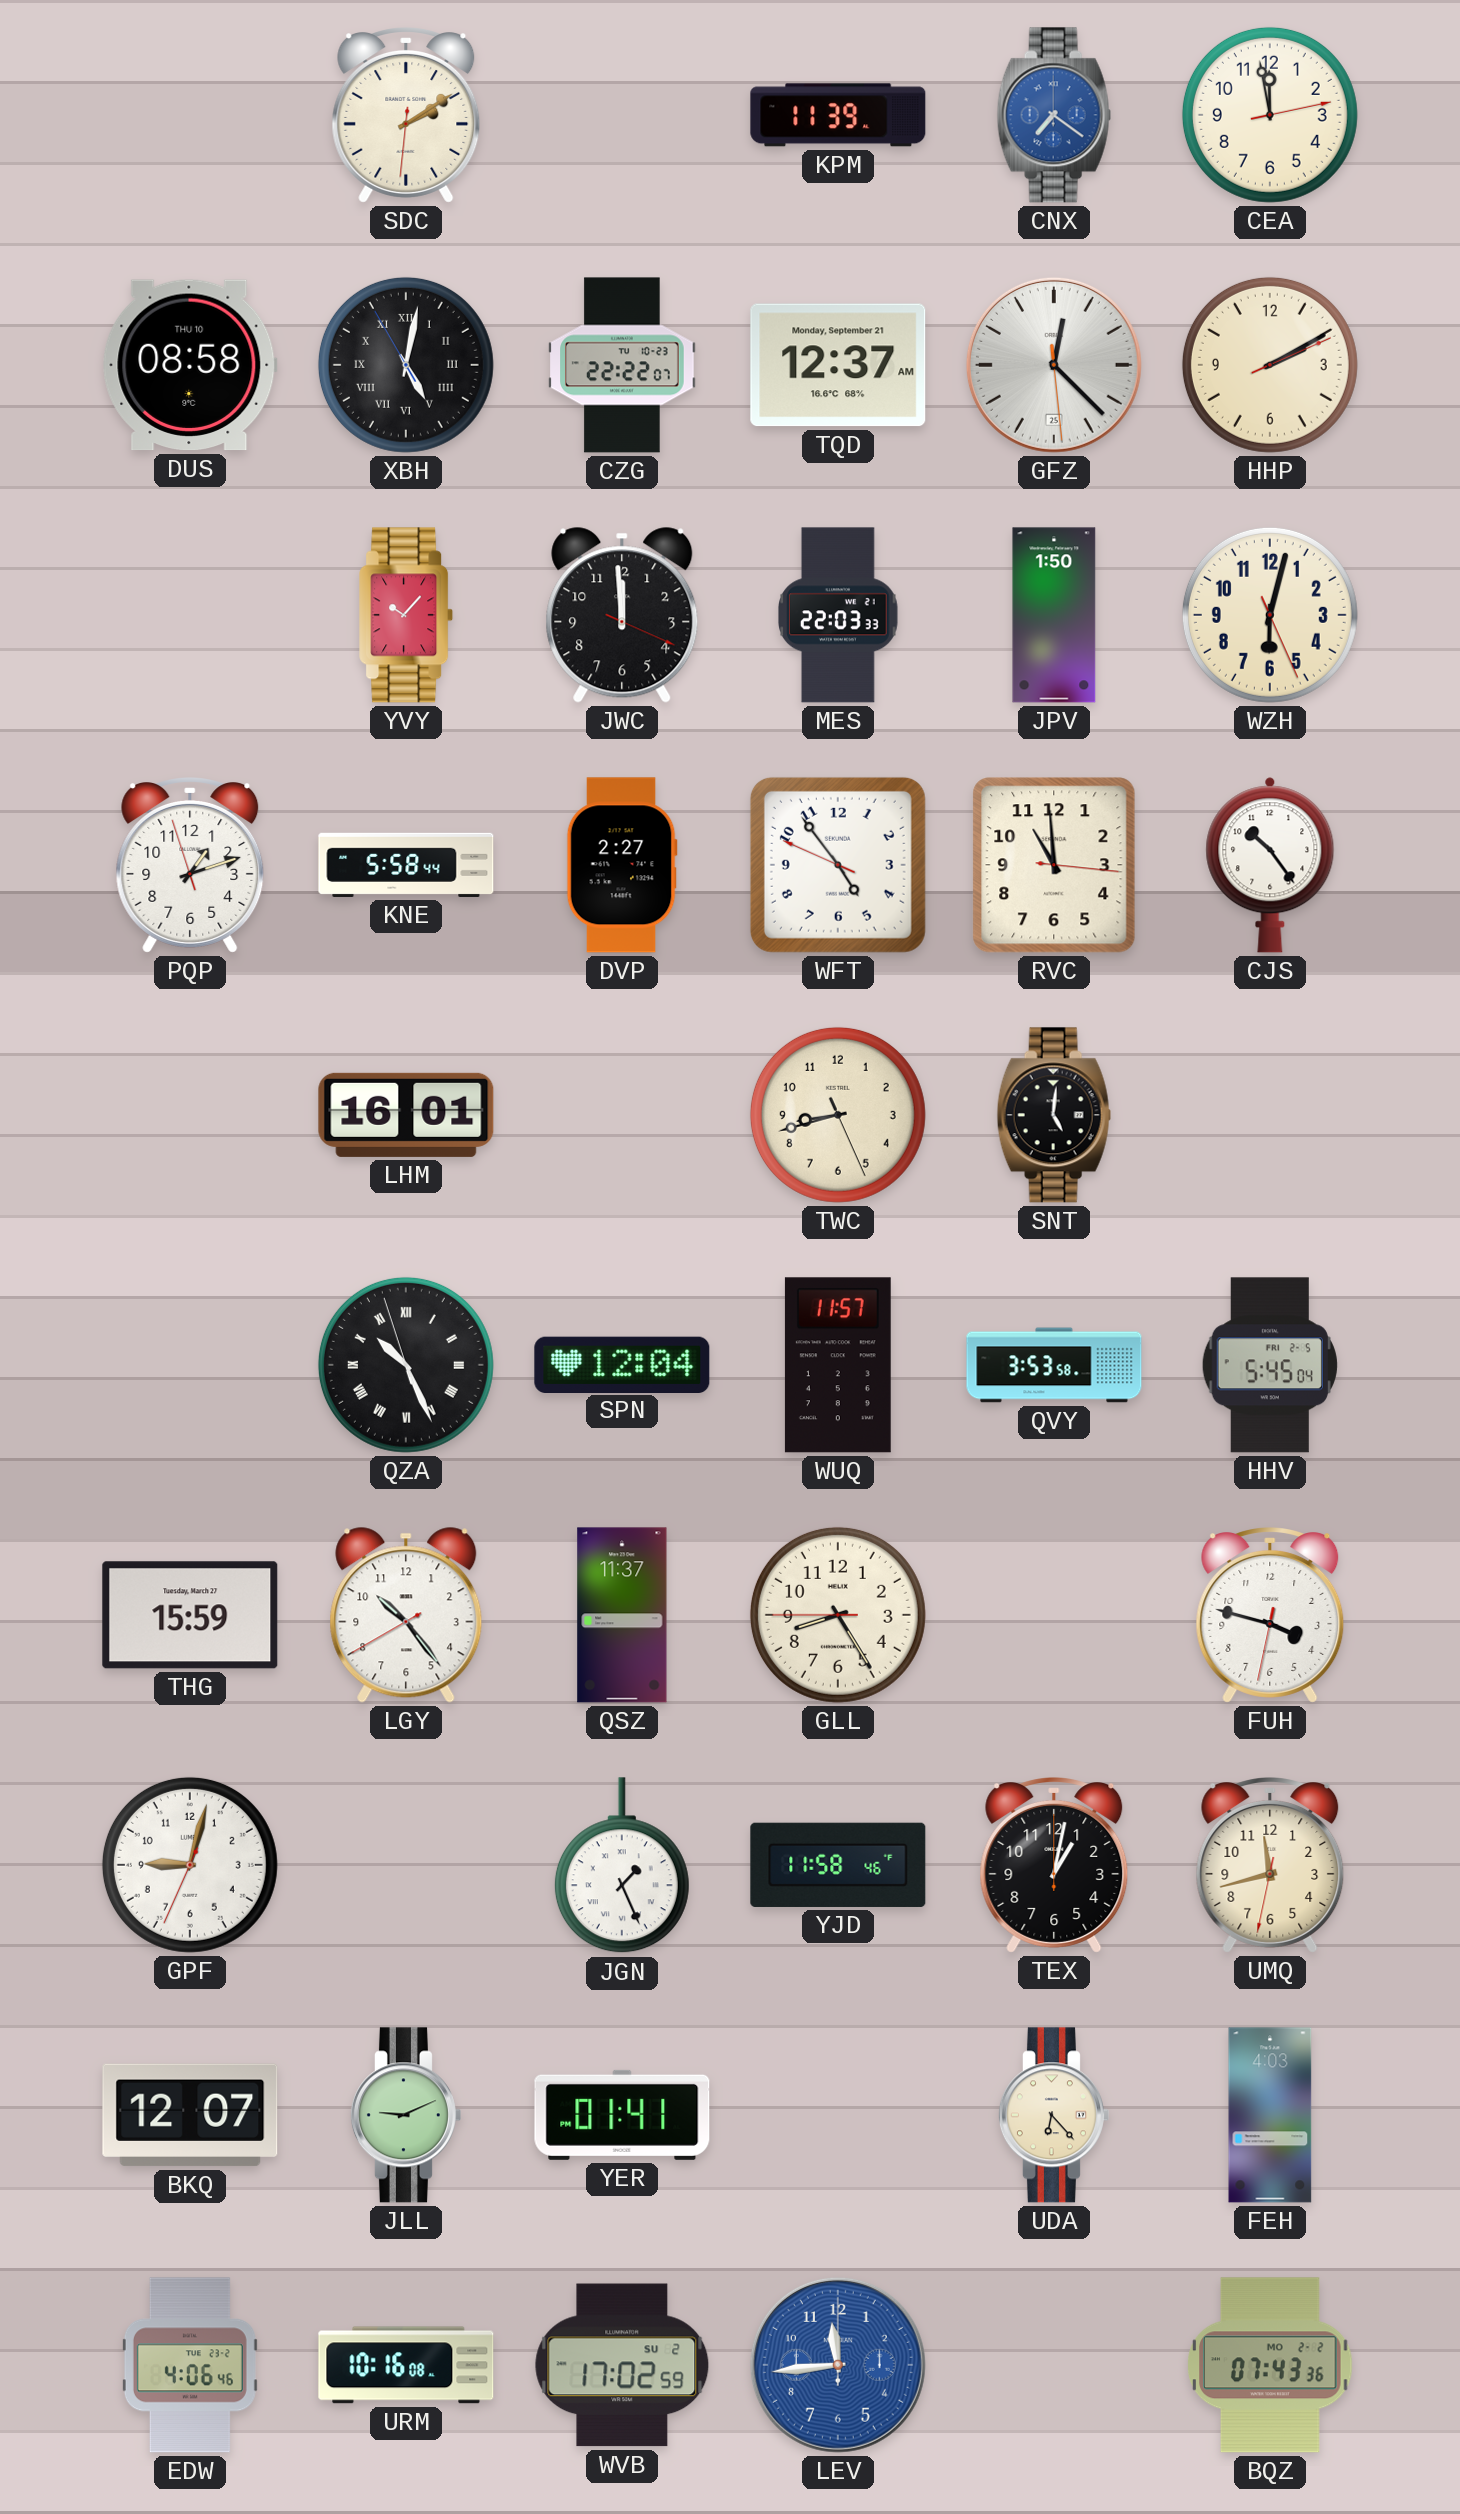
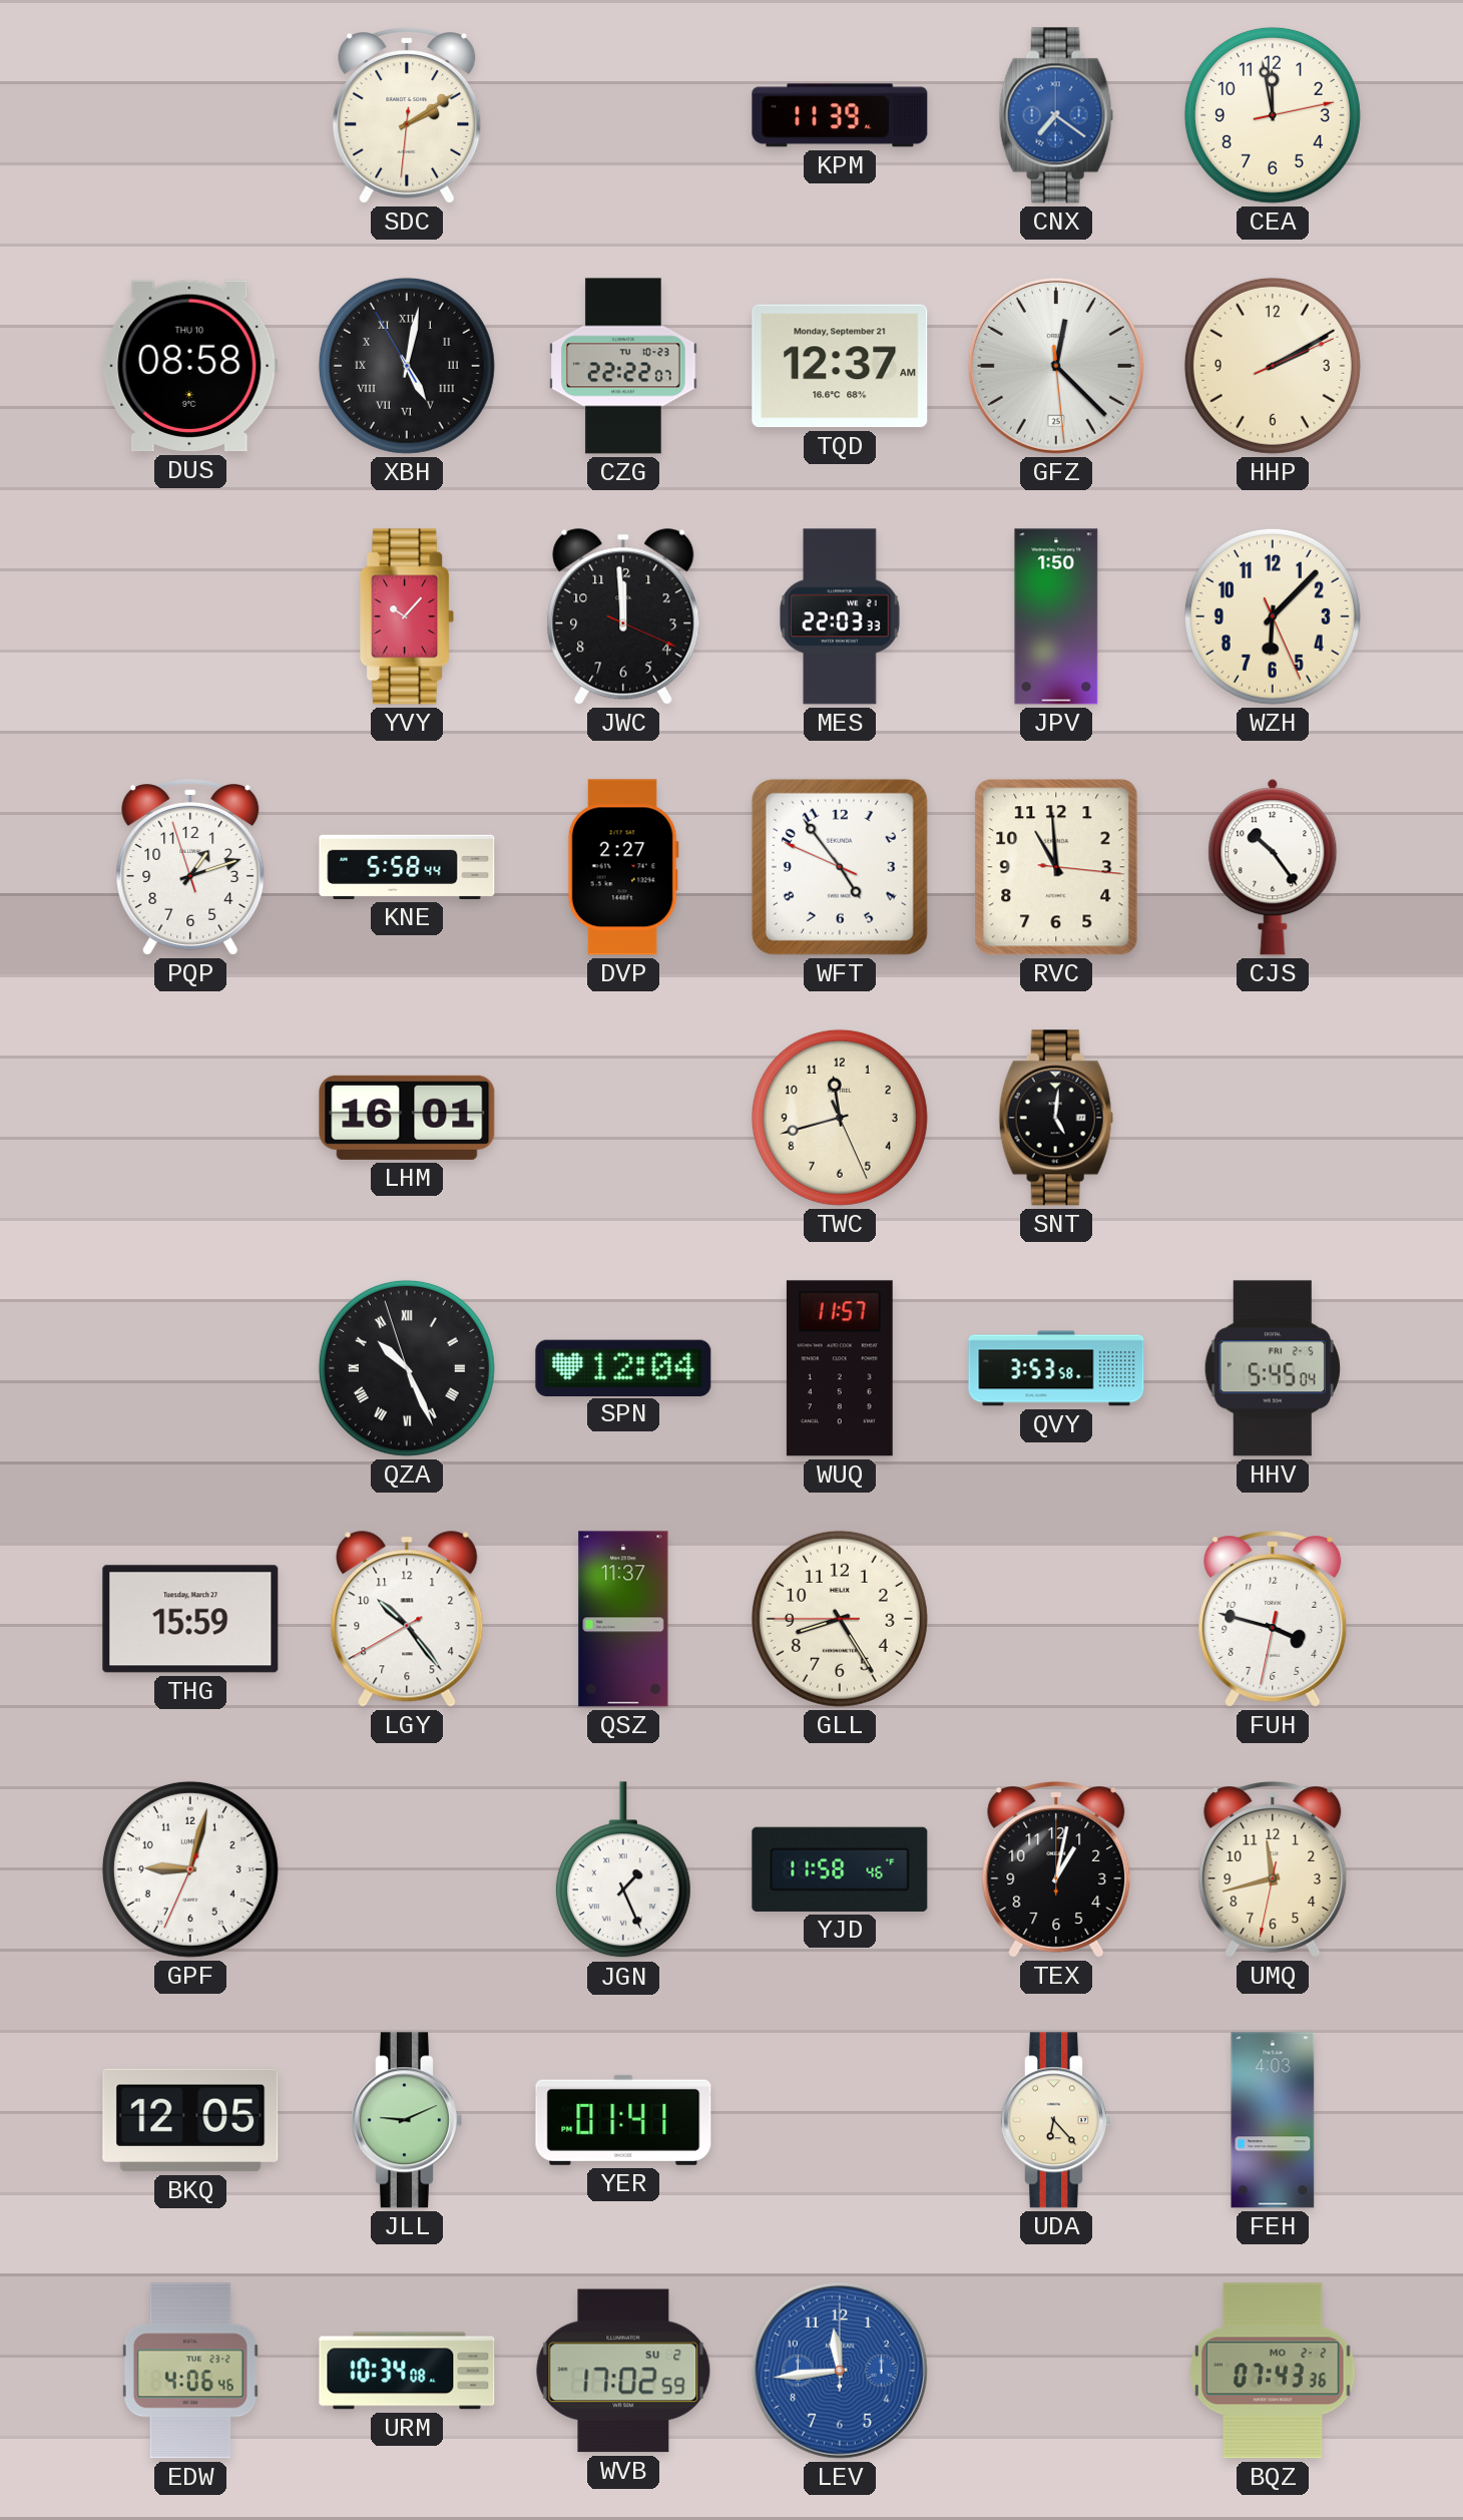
WZH: 6:02 -> 6:07 (1273, 616)
TWC: 8:42 -> 11:42 (840, 1118)
BKQ: 12:07 -> 12:05 (190, 2120)
URM: 10:16 -> 10:34 (407, 2371)
